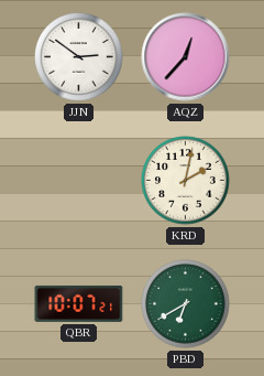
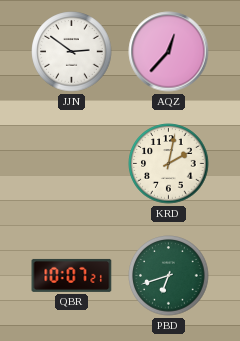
PBD: 6:40 -> 6:42 (169, 276)
